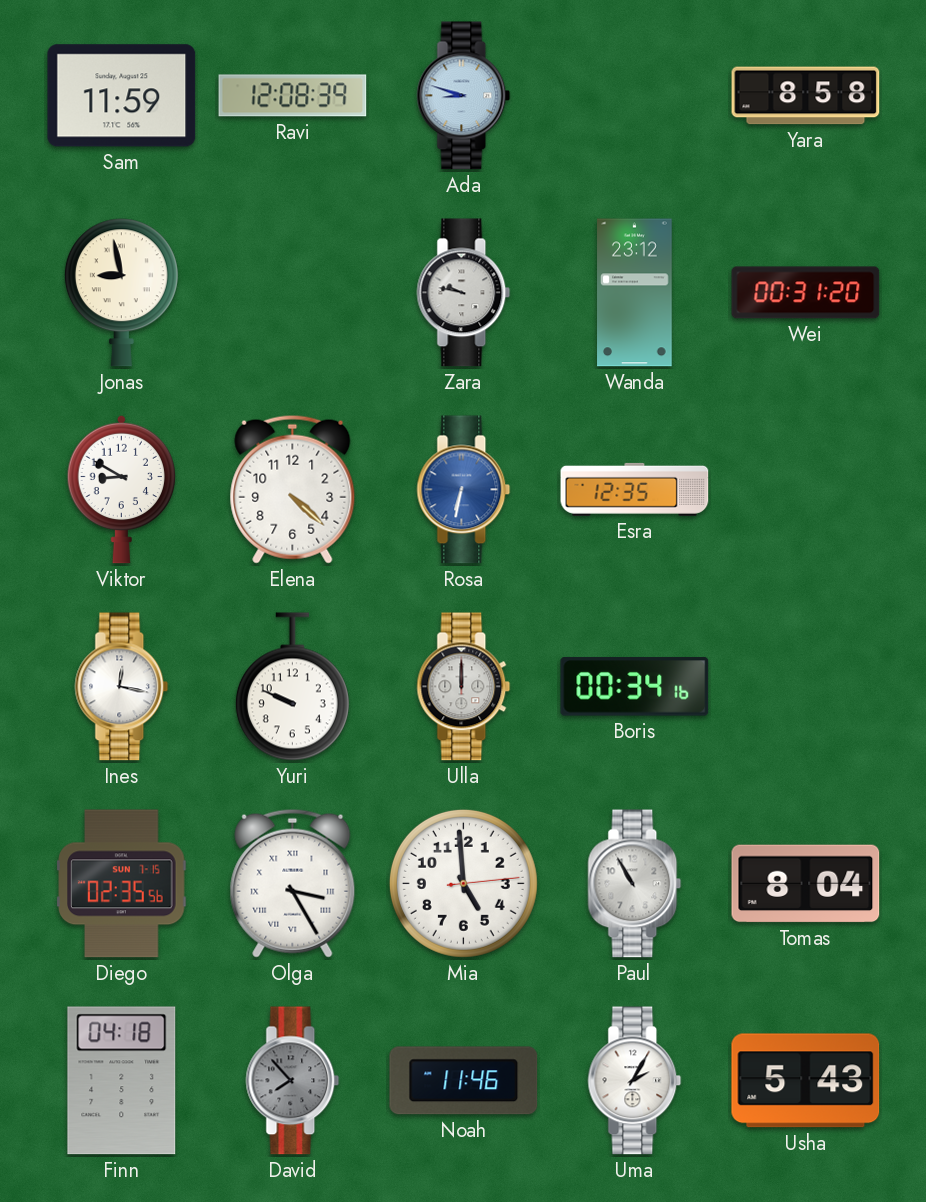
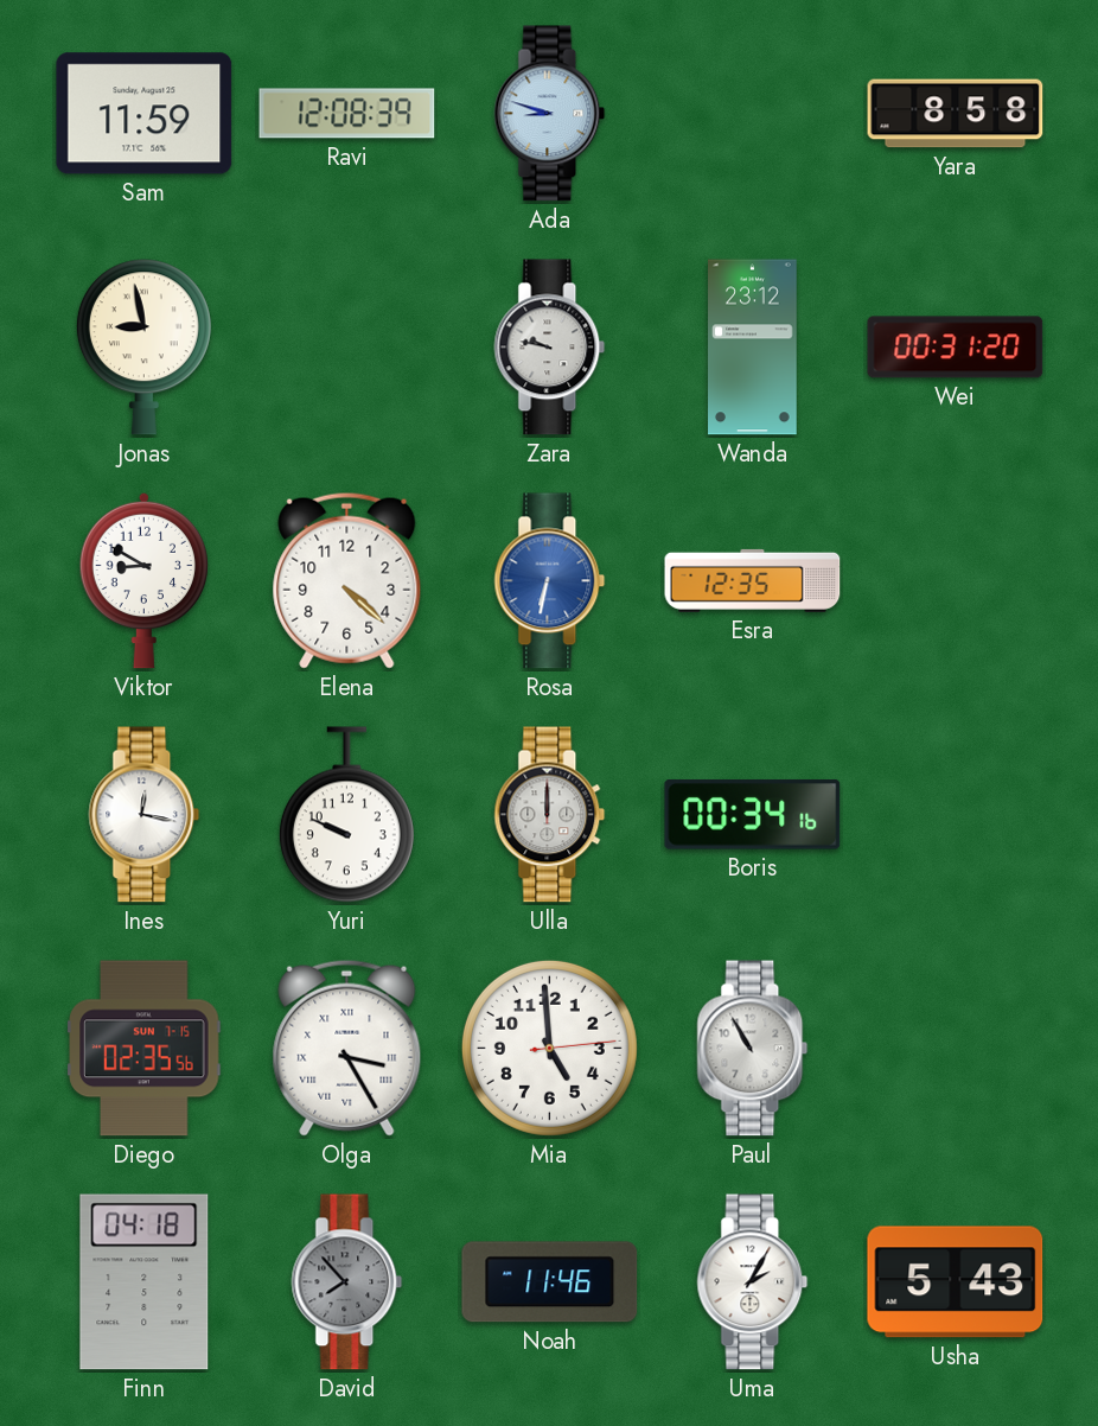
Tomas: 8:04 -> none (806, 884)
